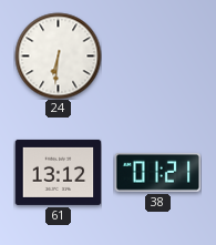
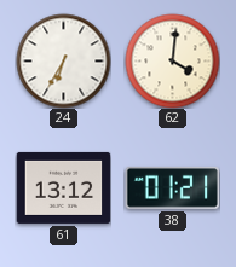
24: 6:31 -> 6:35 (63, 60)
62: none -> 4:01 (172, 60)
